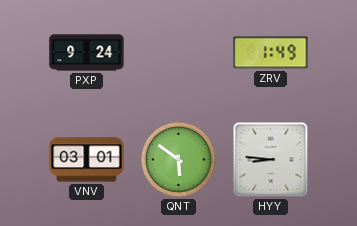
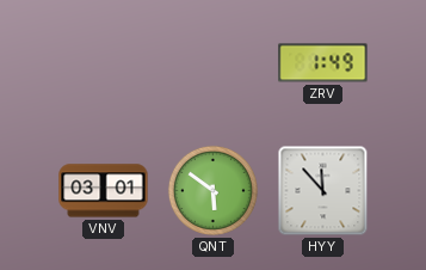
PXP: 9:24 -> none (87, 53)
HYY: 8:46 -> 11:53 (323, 191)
